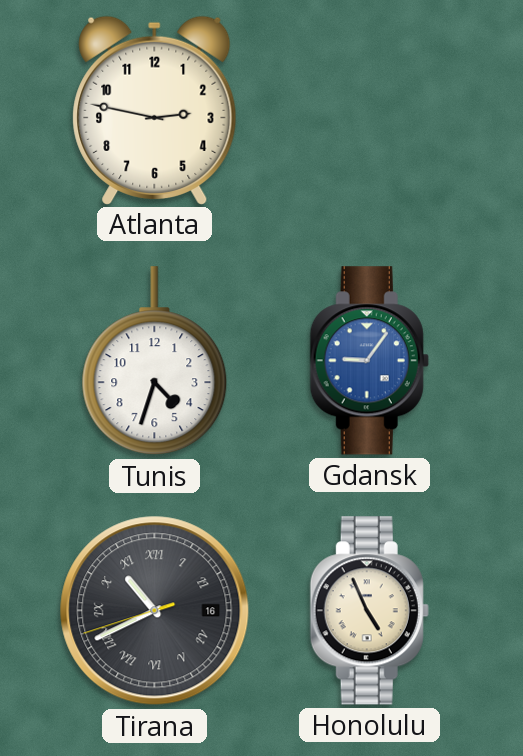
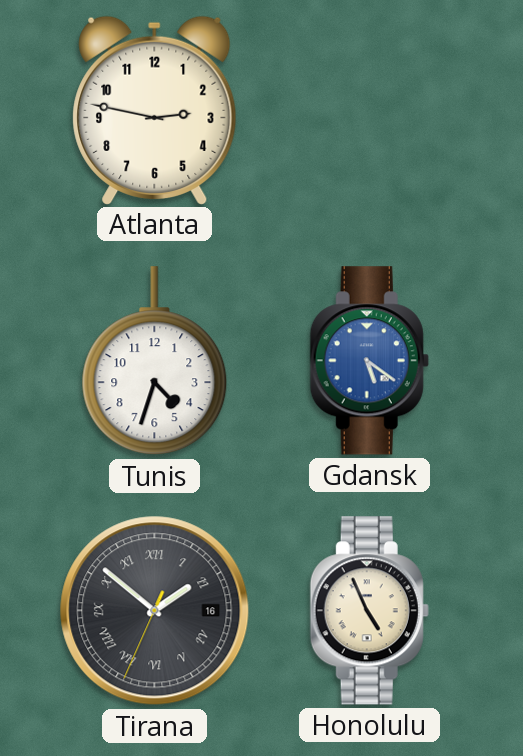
Gdansk: 9:06 -> 5:21 (369, 361)
Tirana: 10:40 -> 1:51 (155, 611)
